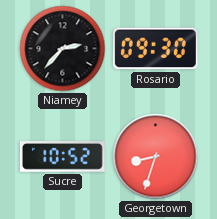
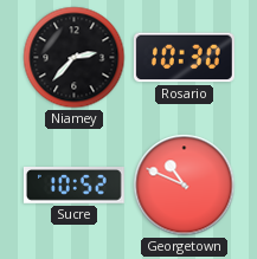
Rosario: 09:30 -> 10:30 (184, 58)
Georgetown: 8:33 -> 10:49 (185, 186)
